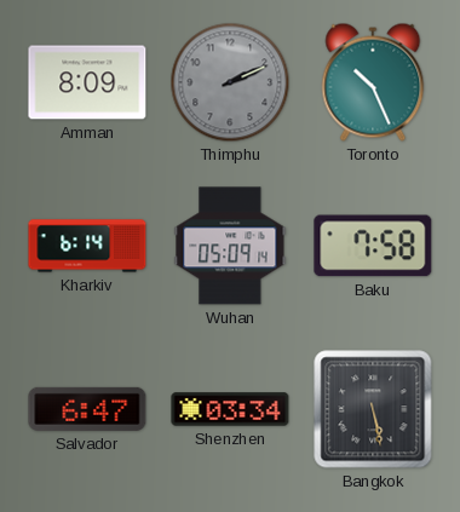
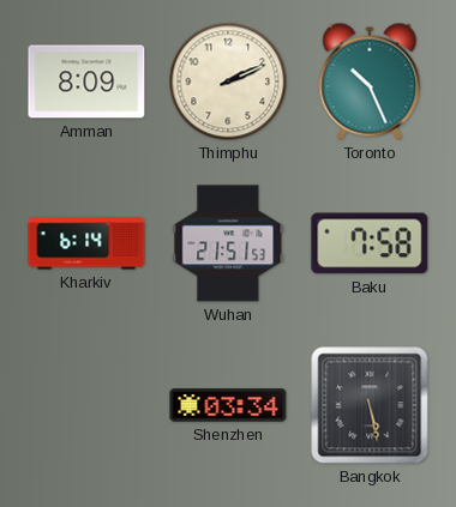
Thimphu dial: grey -> cream (228, 82)
Wuhan: 05:09 -> 21:51 (228, 243)
Salvador: 6:47 -> none (87, 409)
